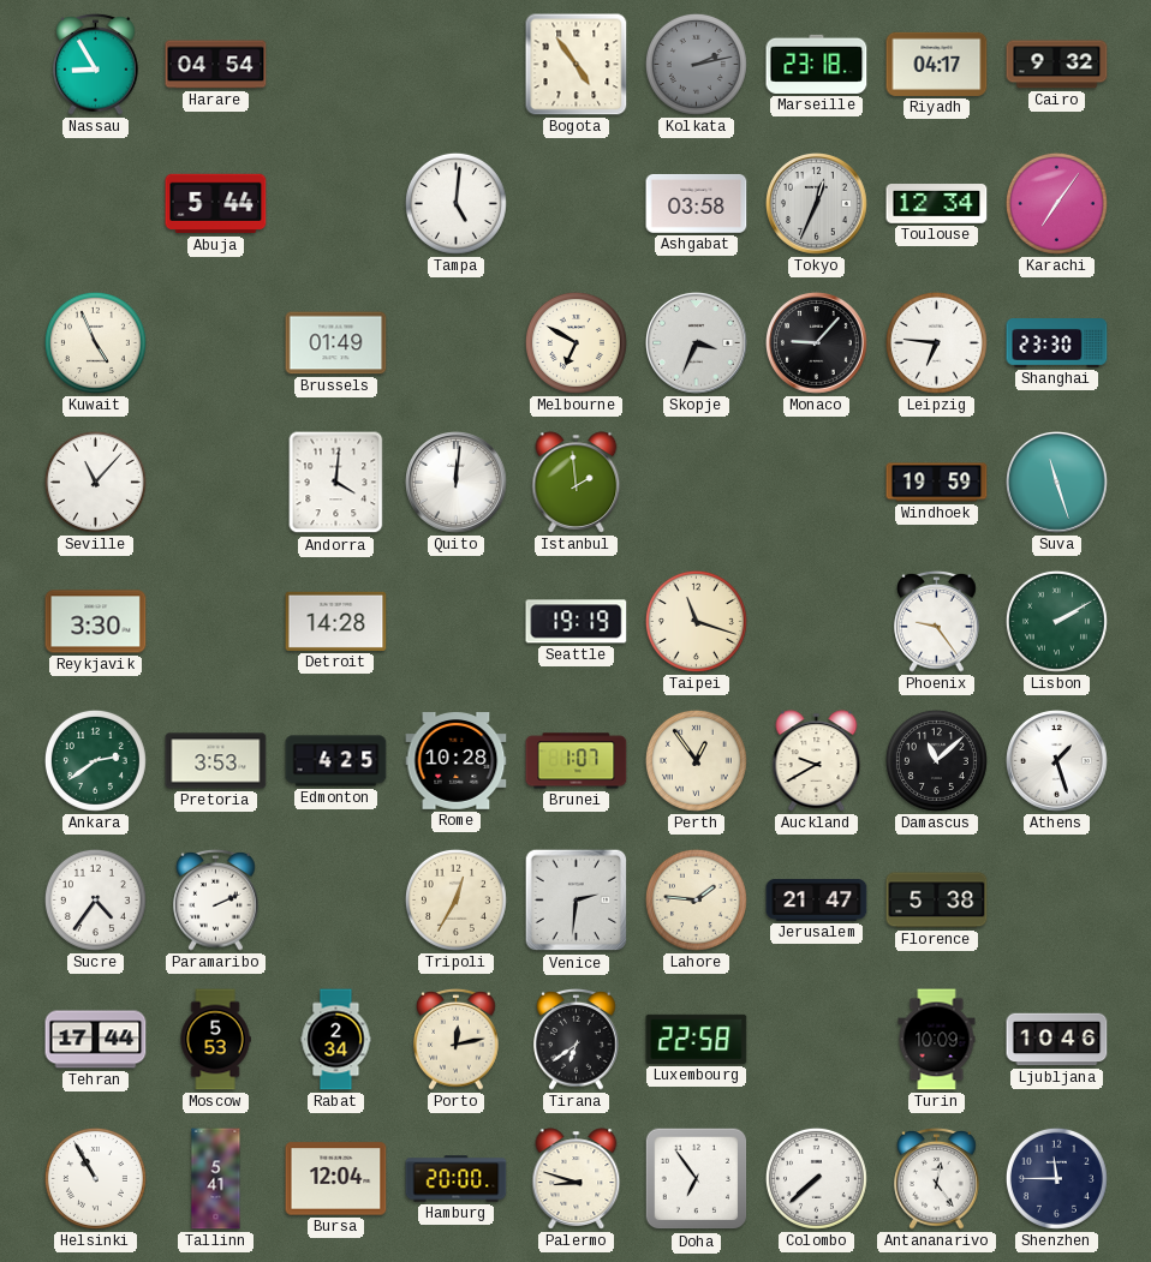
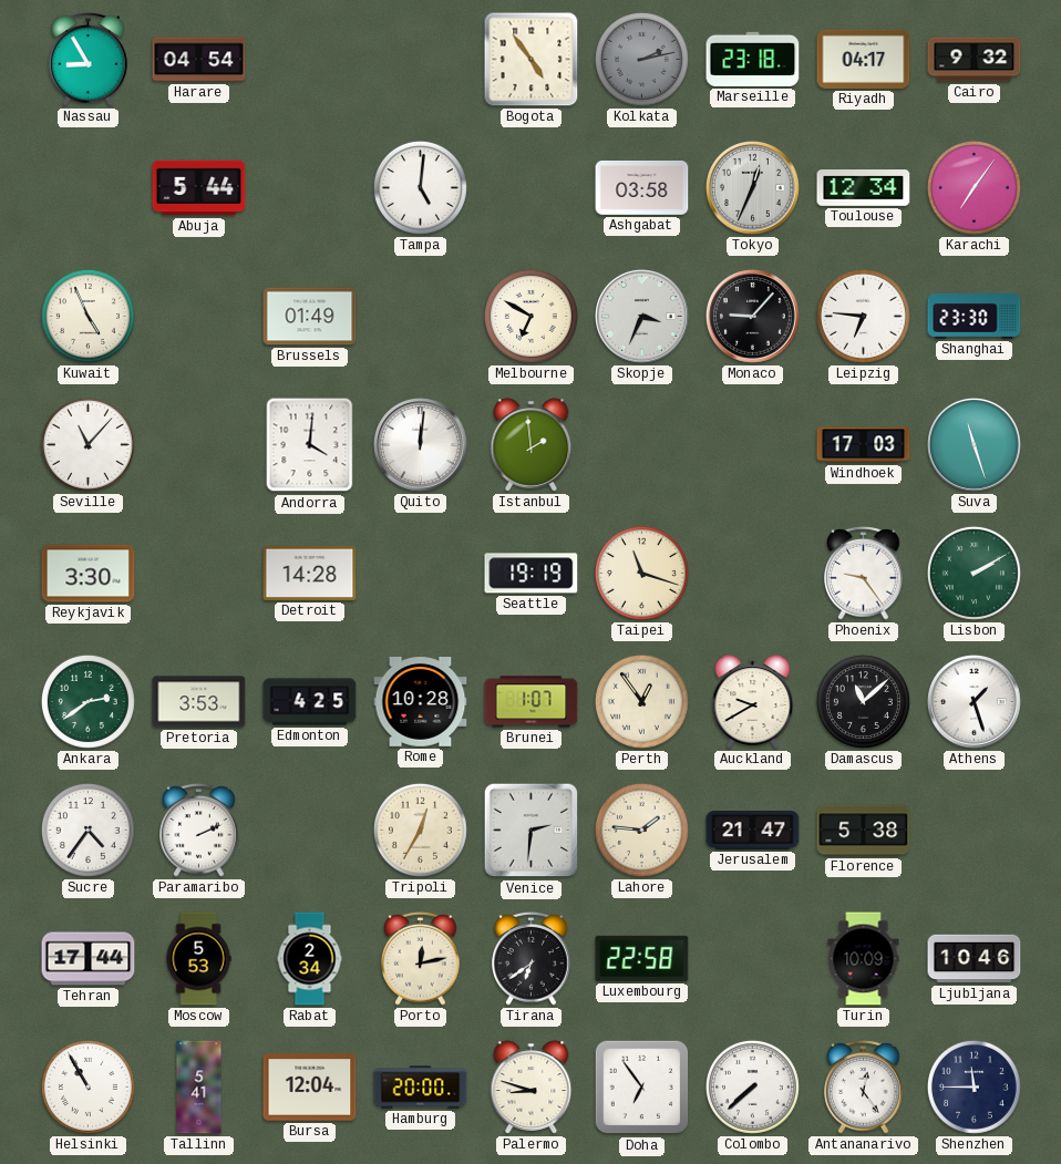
Windhoek: 19:59 -> 17:03 (864, 445)
